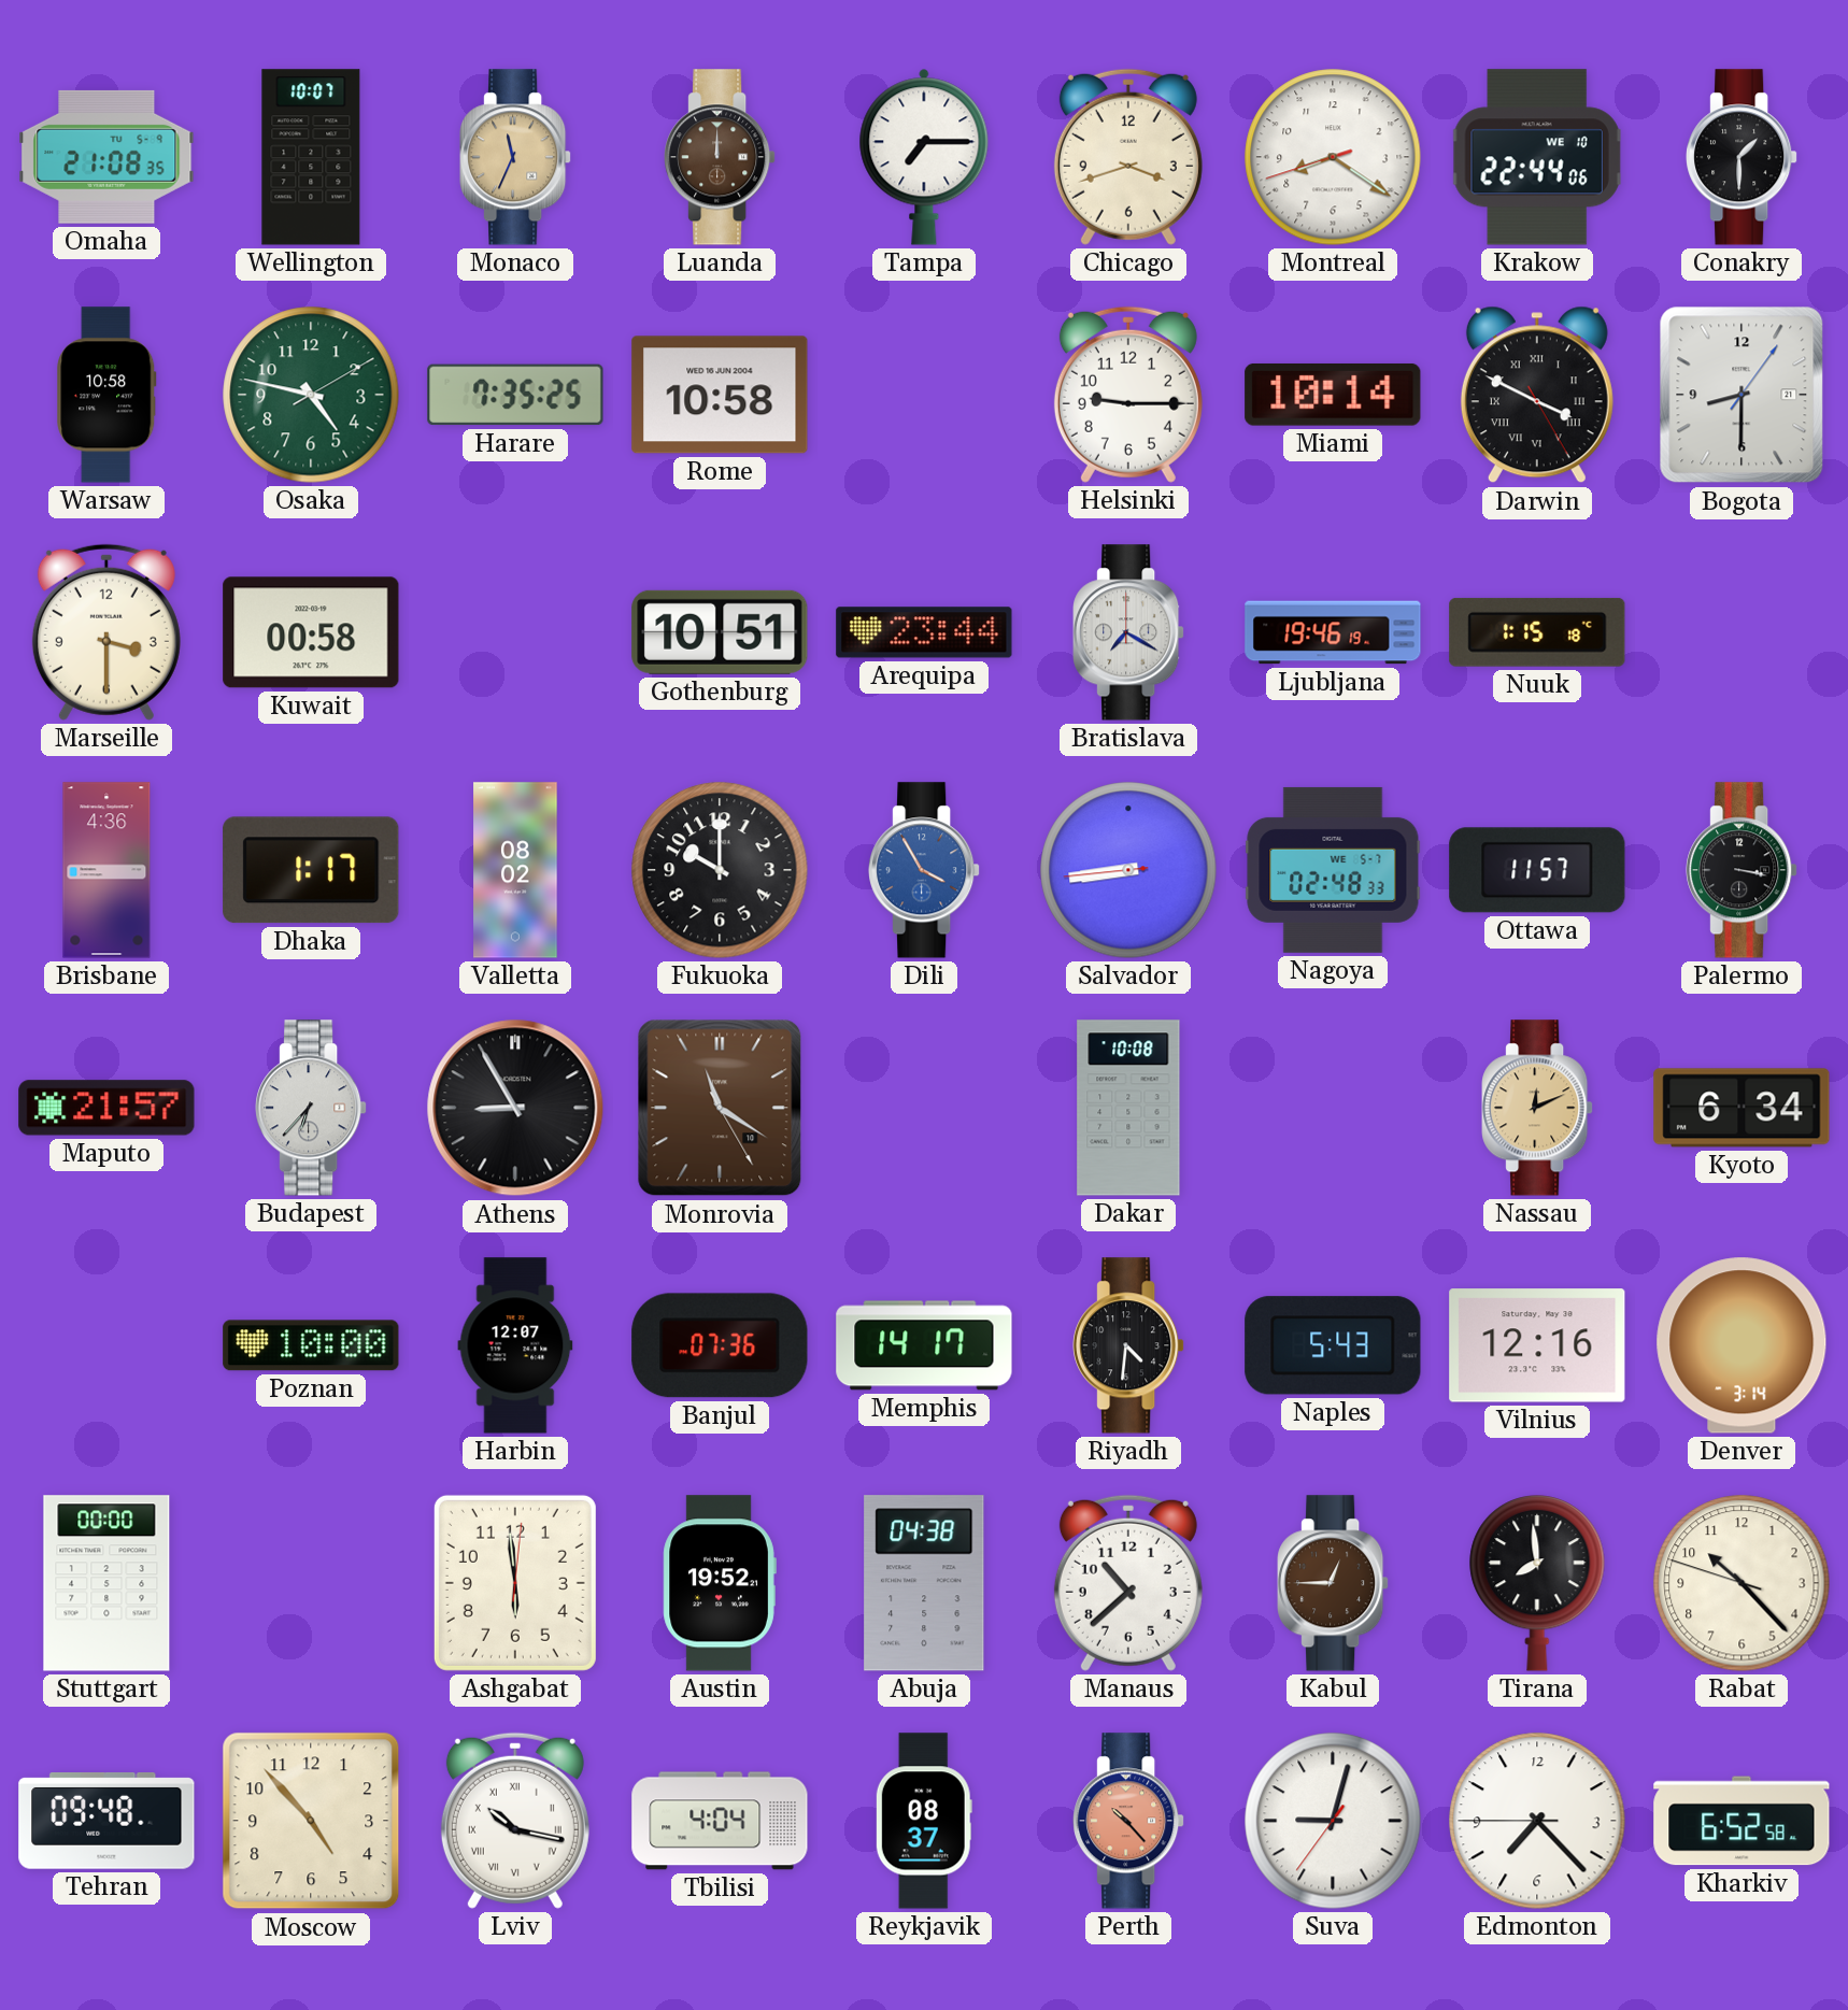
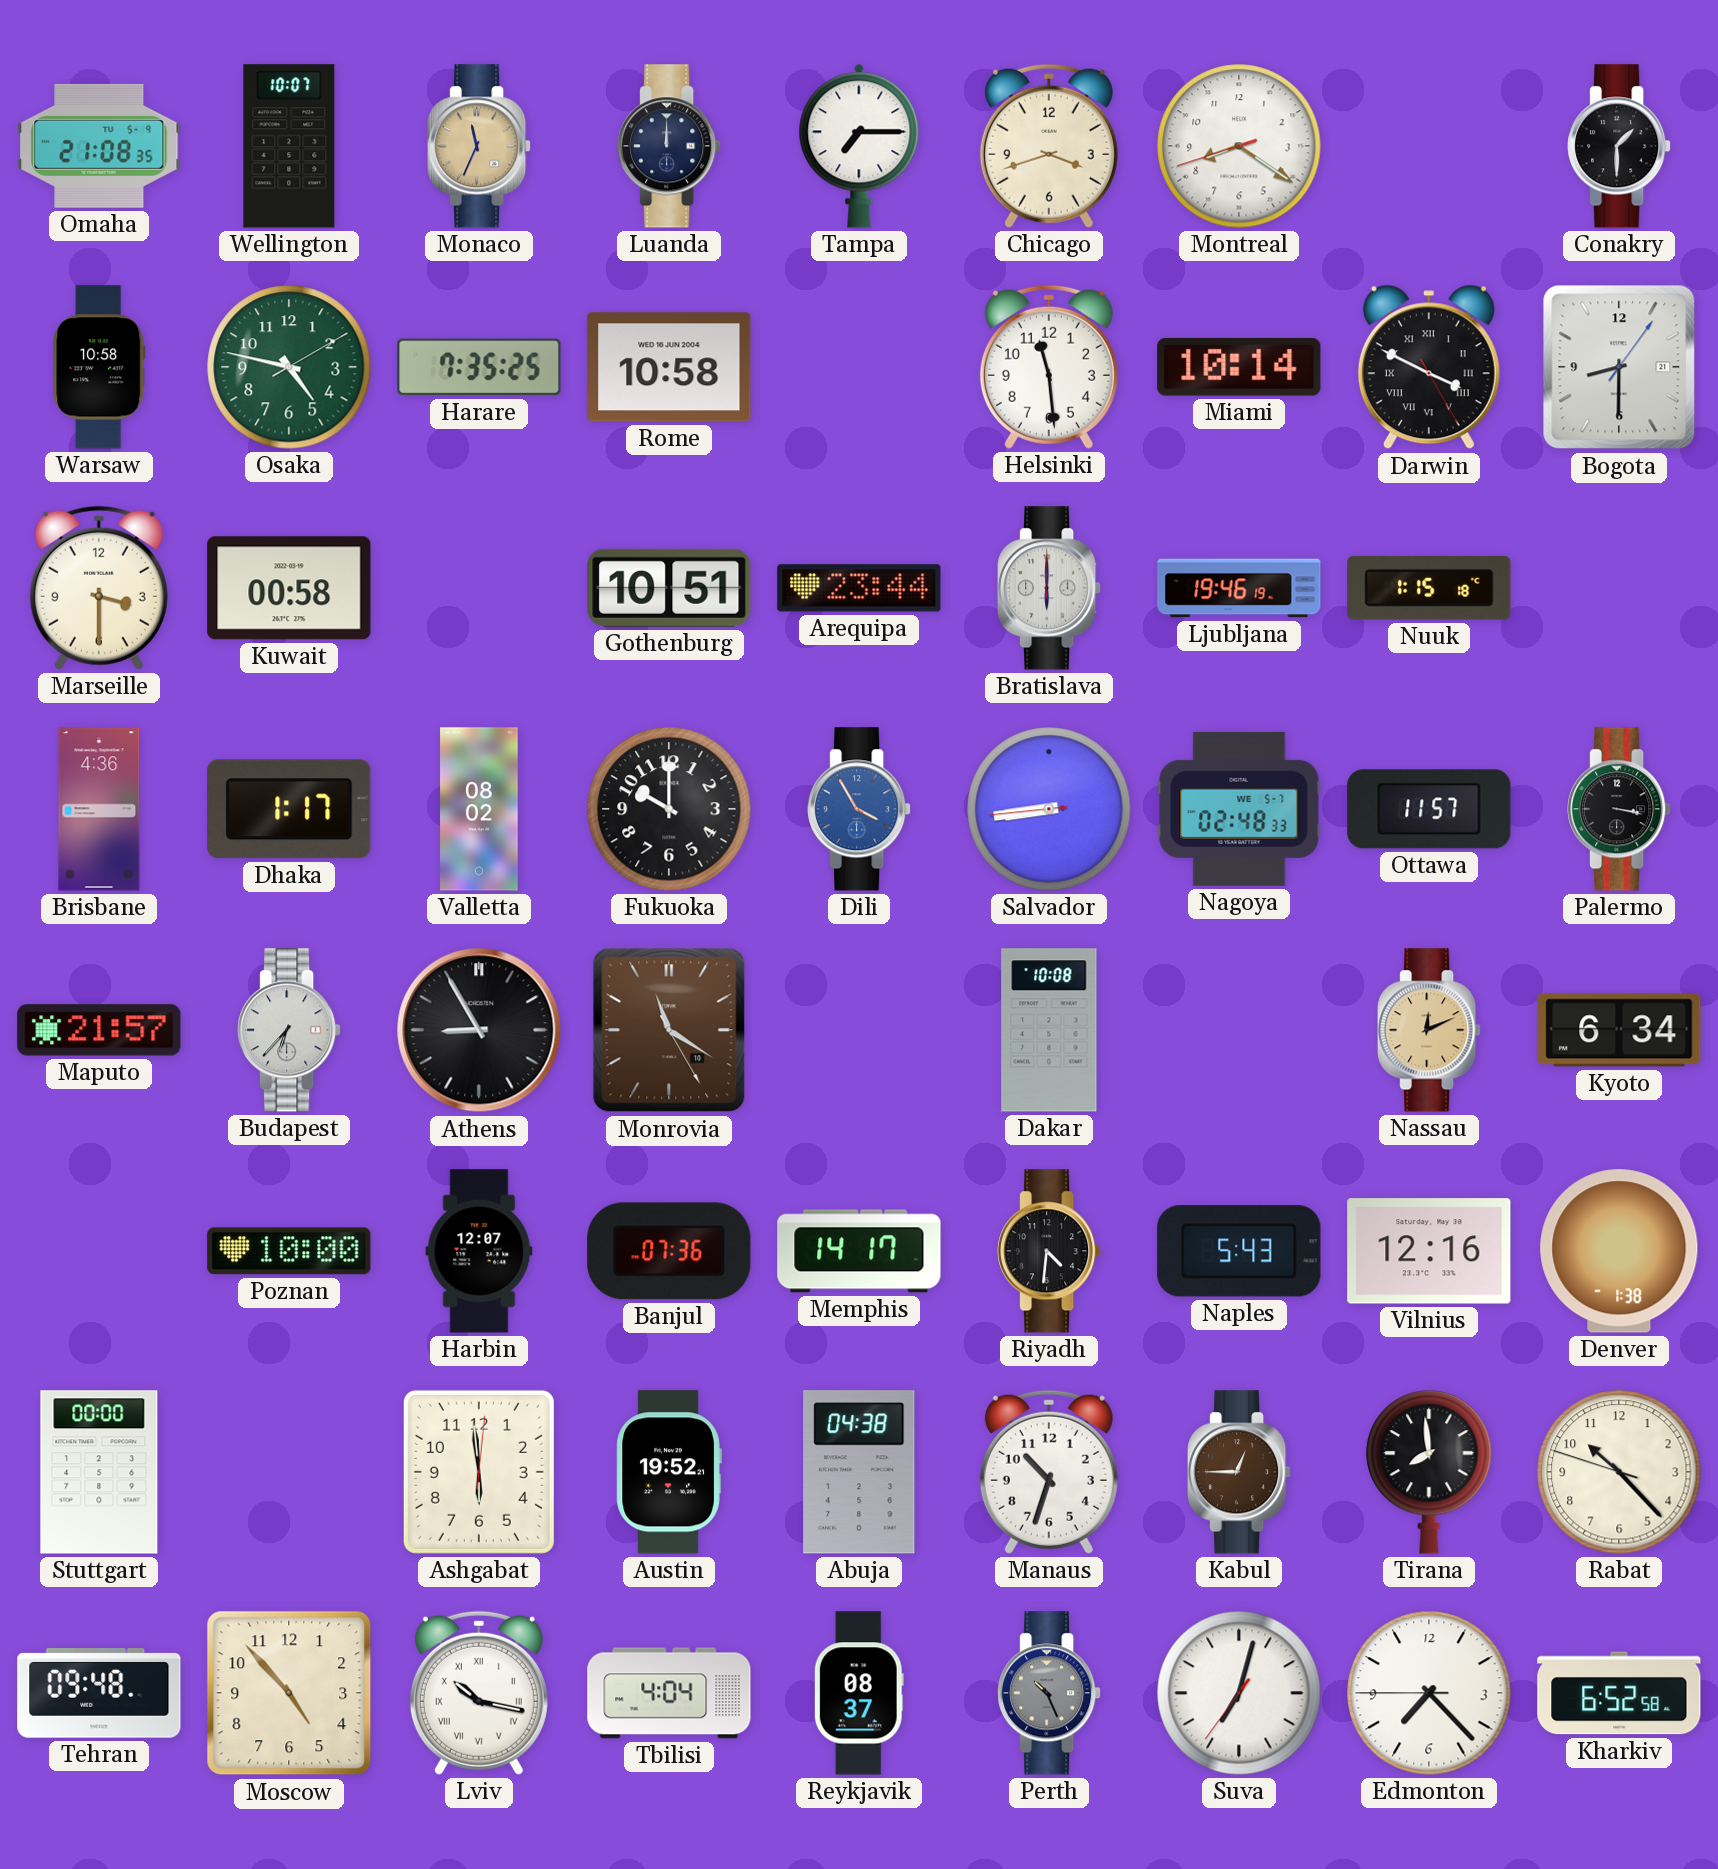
Luanda dial: brown -> navy (669, 146)
Krakow: 22:44 -> none (1537, 157)
Helsinki: 9:15 -> 11:29 (1049, 367)
Bratislava: 7:20 -> 6:00 (1049, 588)
Denver: 3:14 -> 1:38 (1619, 1251)
Manaus: 10:38 -> 10:33 (1049, 1472)
Perth: 10:23 -> 10:26 (1049, 1693)
Perth dial: salmon -> grey (1049, 1693)
Suva: 9:02 -> 7:02 (1239, 1693)
